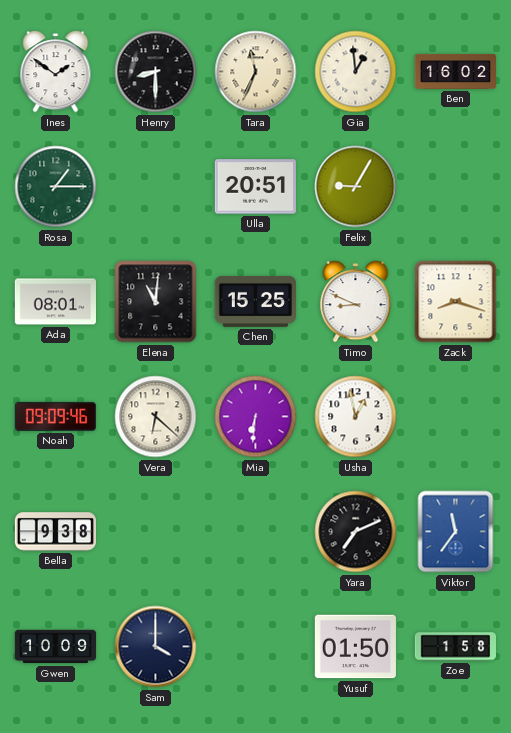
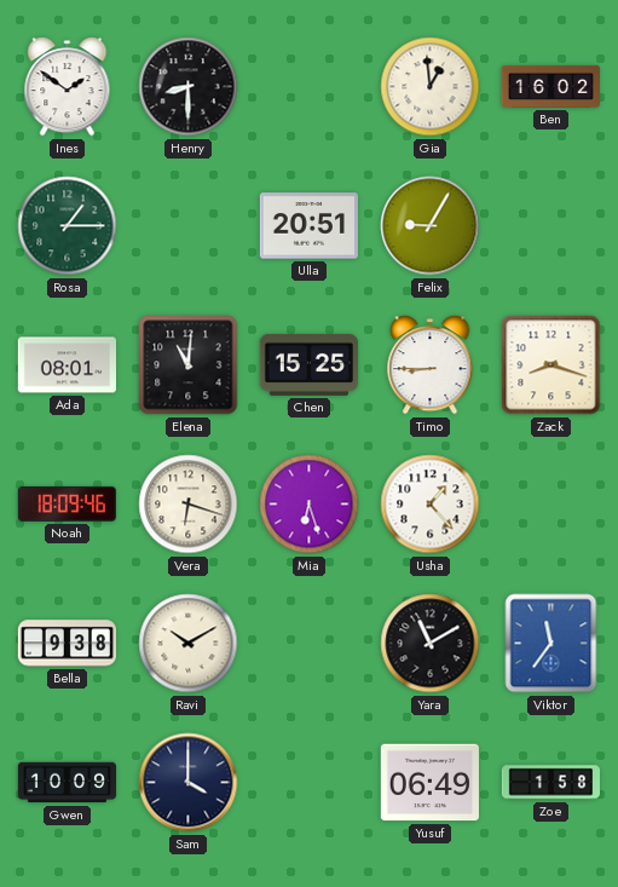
Tara: 11:34 -> none (256, 72)
Timo: 8:49 -> 8:45 (431, 365)
Noah: 09:09 -> 18:09 (67, 503)
Vera: 6:22 -> 6:18 (189, 505)
Mia: 6:31 -> 6:27 (310, 505)
Usha: 12:58 -> 1:23 (431, 505)
Ravi: none -> 10:10 (189, 644)
Yara: 7:11 -> 11:10 (431, 644)
Yusuf: 01:50 -> 06:49 (429, 783)
